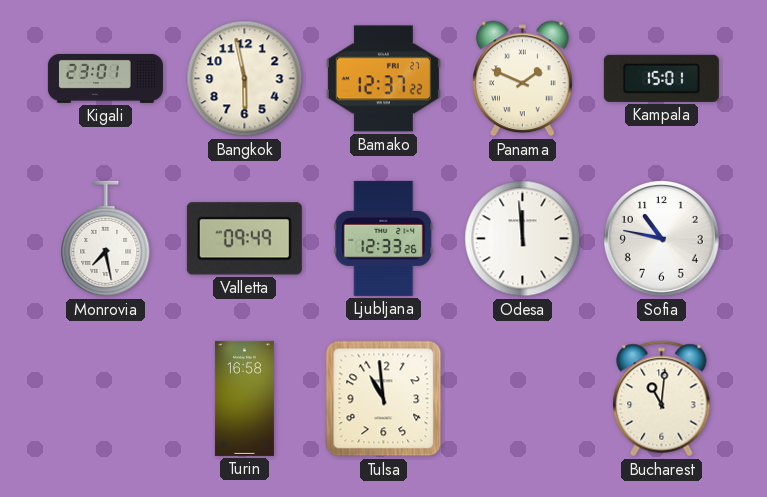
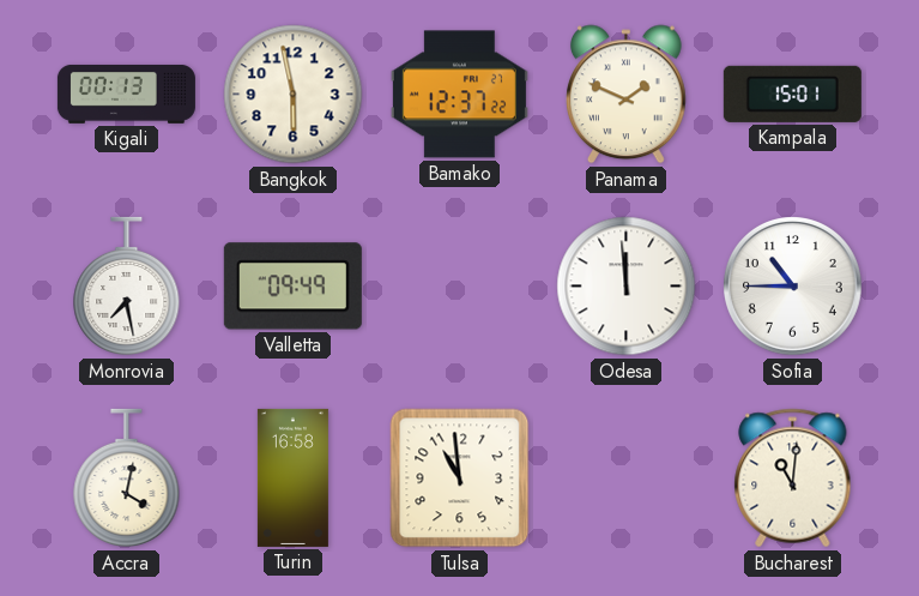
Kigali: 23:01 -> 00:13 (126, 94)
Ljubljana: 12:33 -> none (384, 238)
Sofia: 10:47 -> 10:45 (793, 287)
Accra: none -> 4:02 (127, 478)
